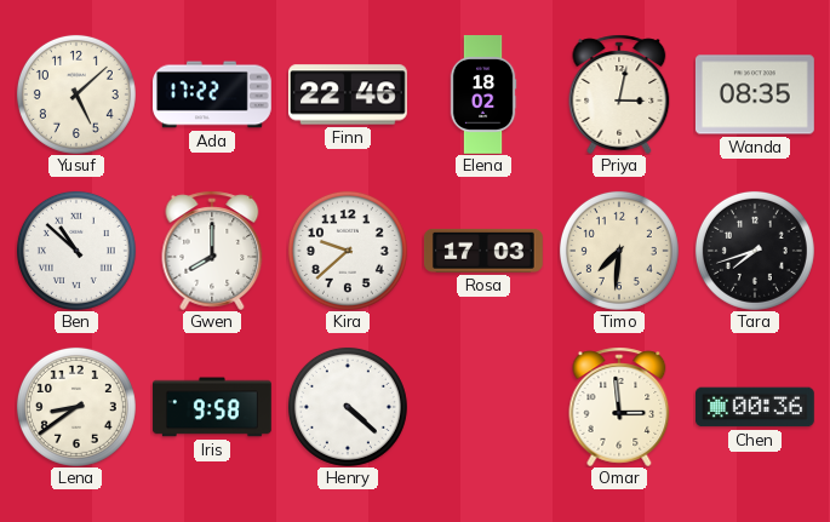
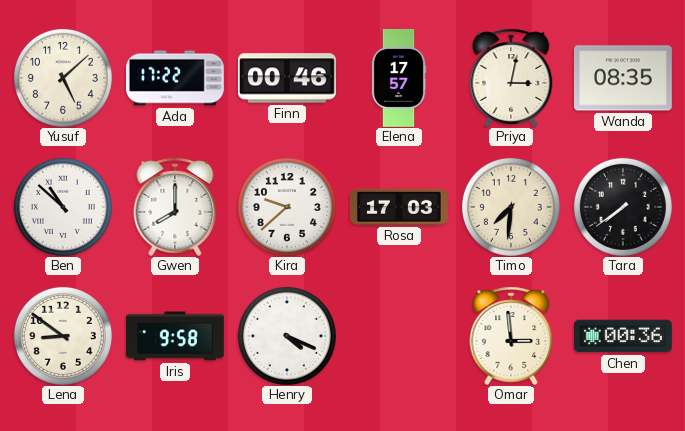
Finn: 22:46 -> 00:46 (288, 78)
Elena: 18:02 -> 17:57 (399, 79)
Tara: 7:42 -> 7:39 (623, 207)
Lena: 8:39 -> 8:51 (63, 336)
Henry: 4:22 -> 4:19 (287, 336)
